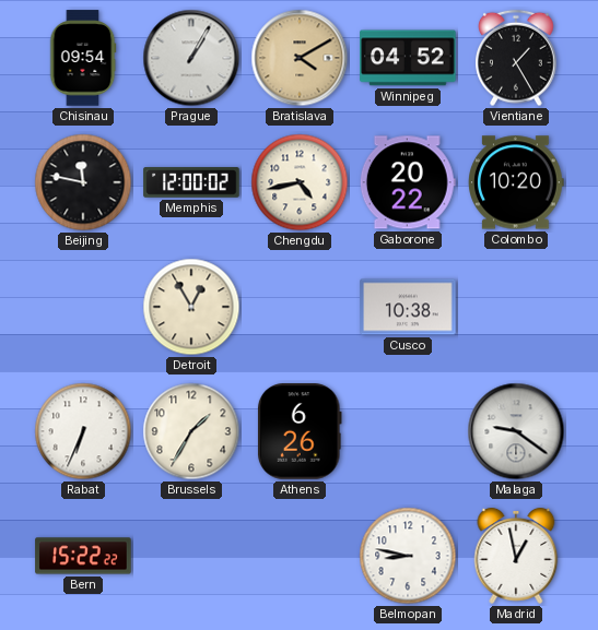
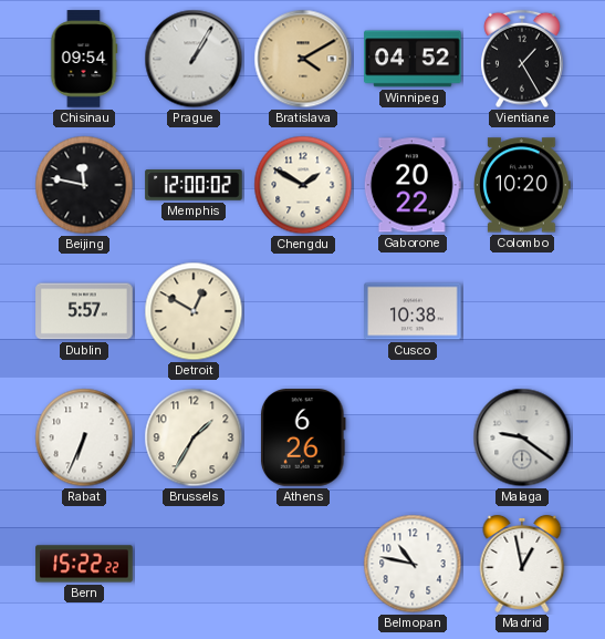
Chengdu: 4:43 -> 1:50 (303, 185)
Dublin: none -> 5:57 (84, 311)
Detroit: 12:55 -> 12:50 (194, 311)
Belmopan: 8:47 -> 10:47 (413, 564)
